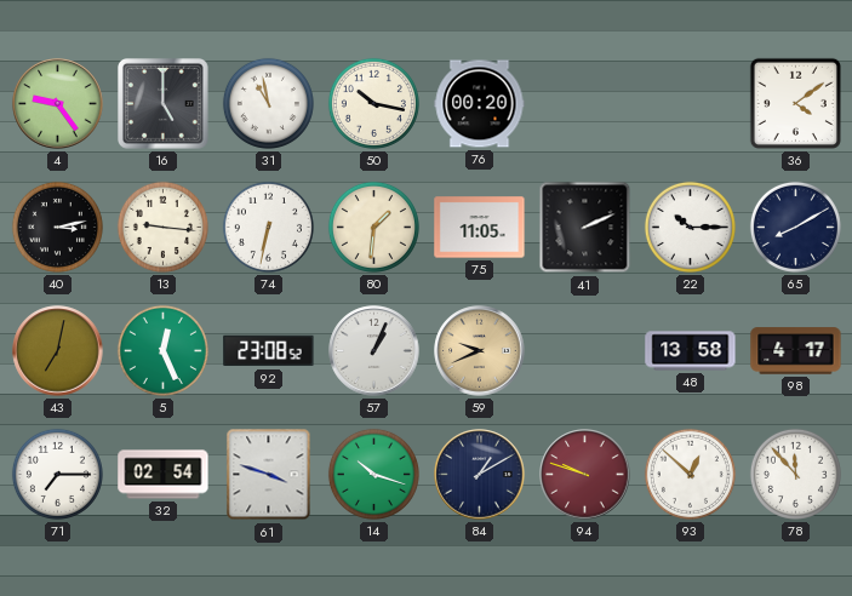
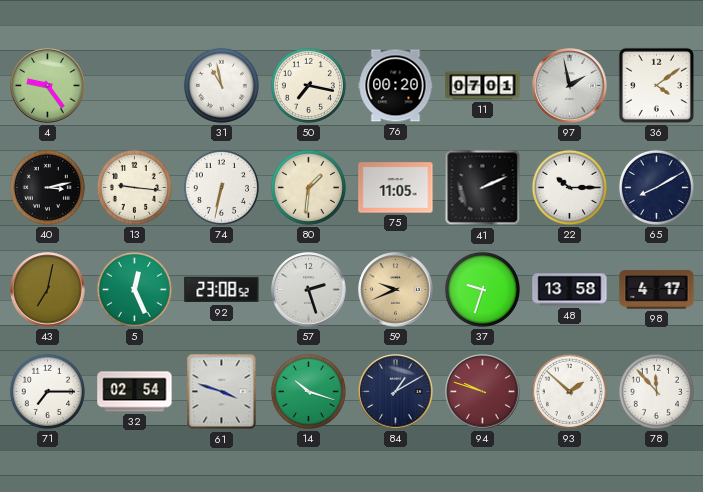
16: 5:00 -> none (164, 104)
50: 10:17 -> 7:17 (308, 85)
11: none -> 07:01 (483, 86)
97: none -> 1:58 (570, 86)
57: 1:04 -> 2:27 (309, 290)
37: none -> 9:33 (482, 289)
93: 12:52 -> 1:52 (569, 391)
